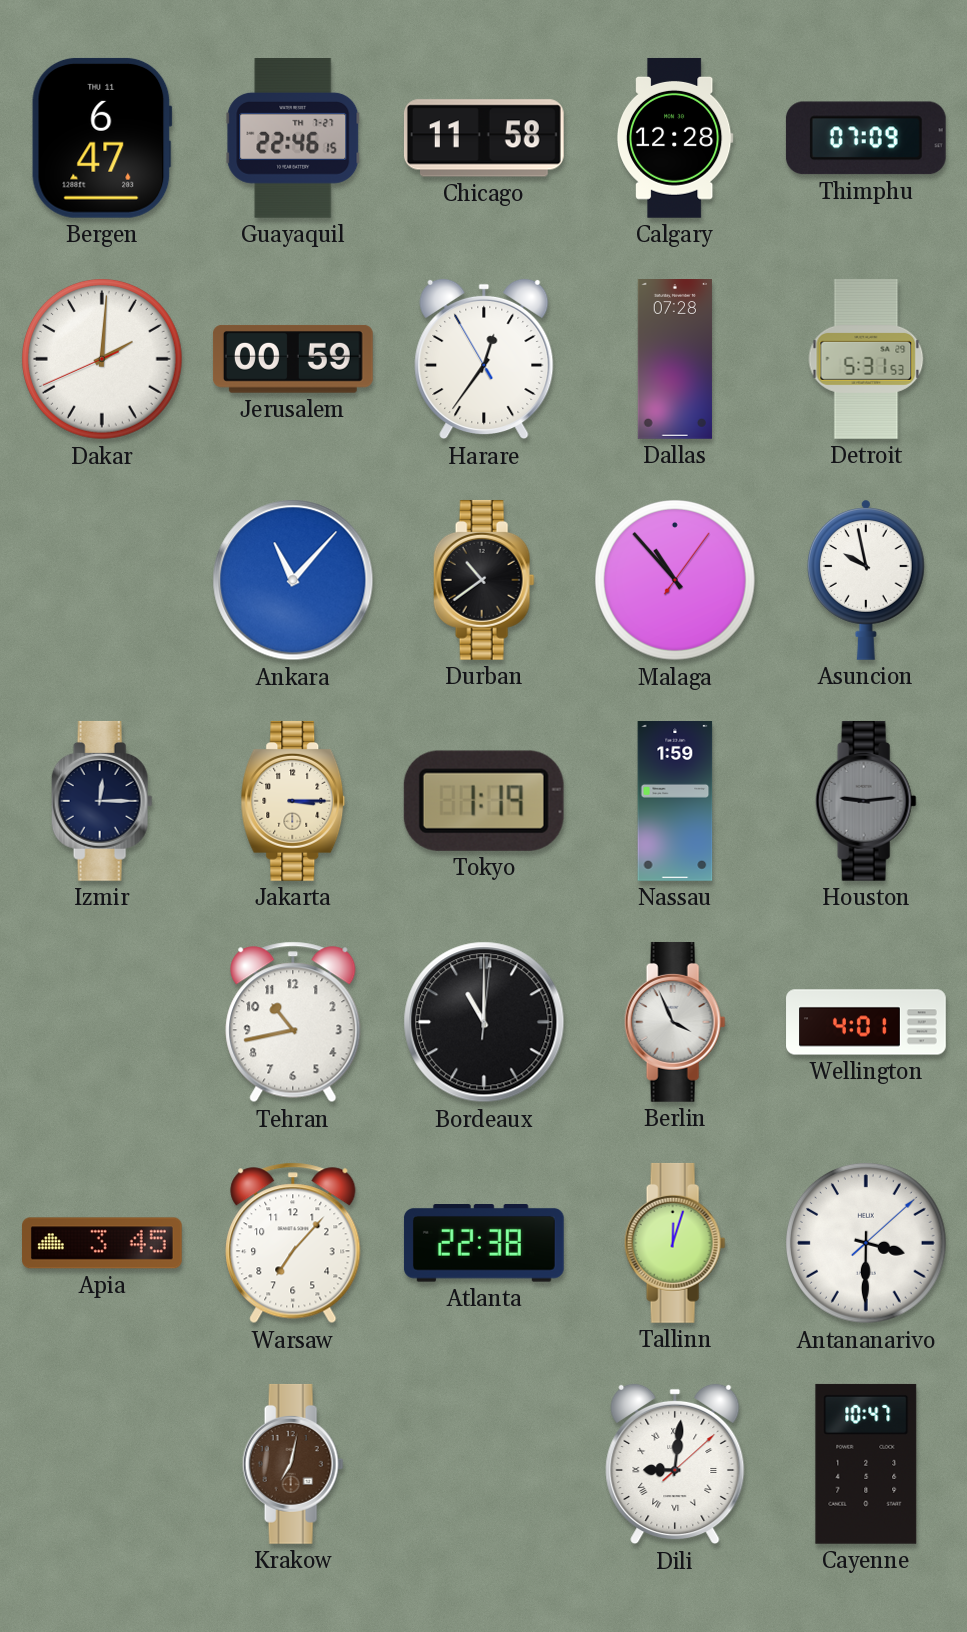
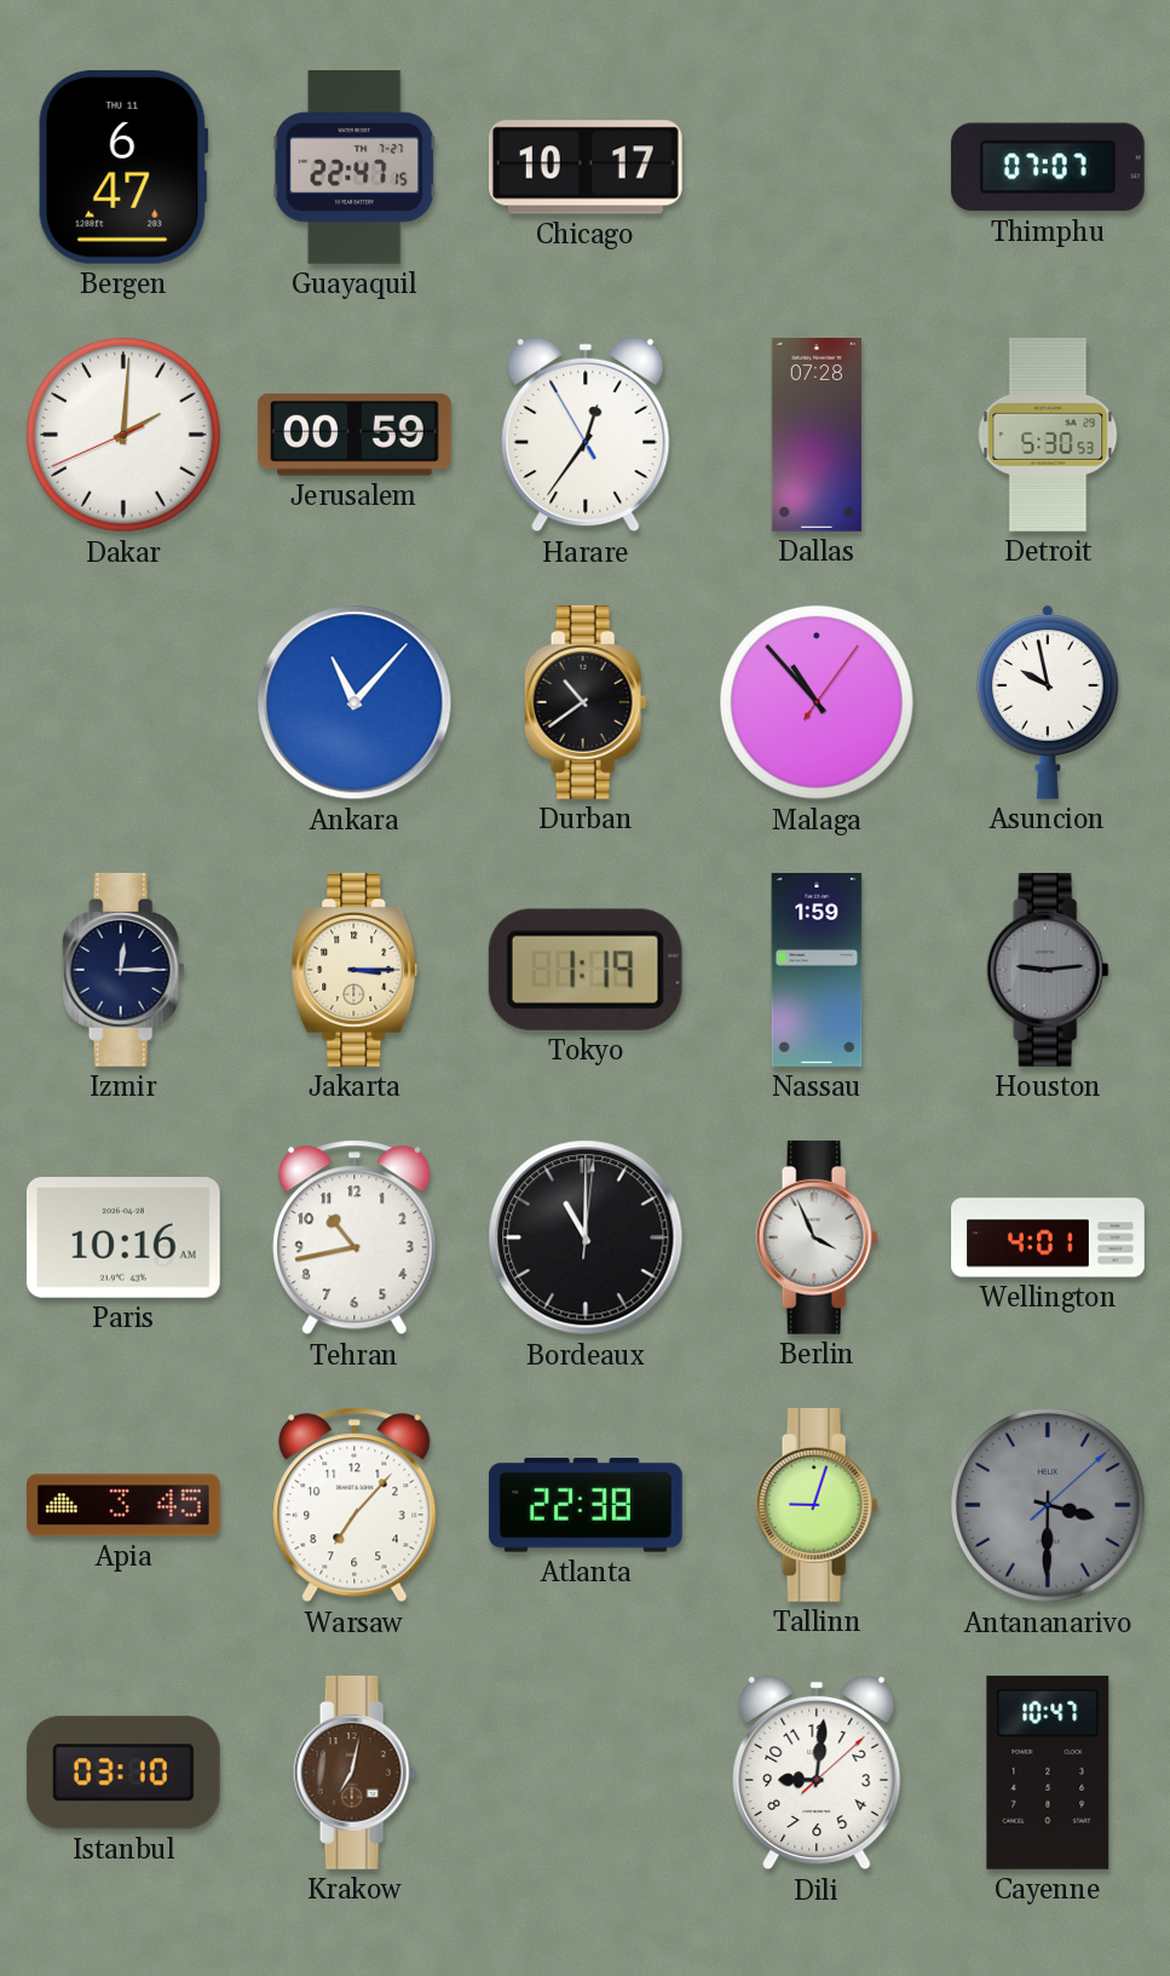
Guayaquil: 22:46 -> 22:47 (355, 168)
Chicago: 11:58 -> 10:17 (586, 167)
Calgary: 12:28 -> none (675, 138)
Thimphu: 07:09 -> 07:07 (1048, 167)
Detroit: 5:31 -> 5:30 (1048, 435)
Paris: none -> 10:16 (123, 1239)
Tallinn: 12:03 -> 9:03 (817, 1505)
Antananarivo dial: white -> grey (1049, 1506)
Istanbul: none -> 03:10 (123, 1773)
Dili numerals: Roman -> Arabic (817, 1773)
